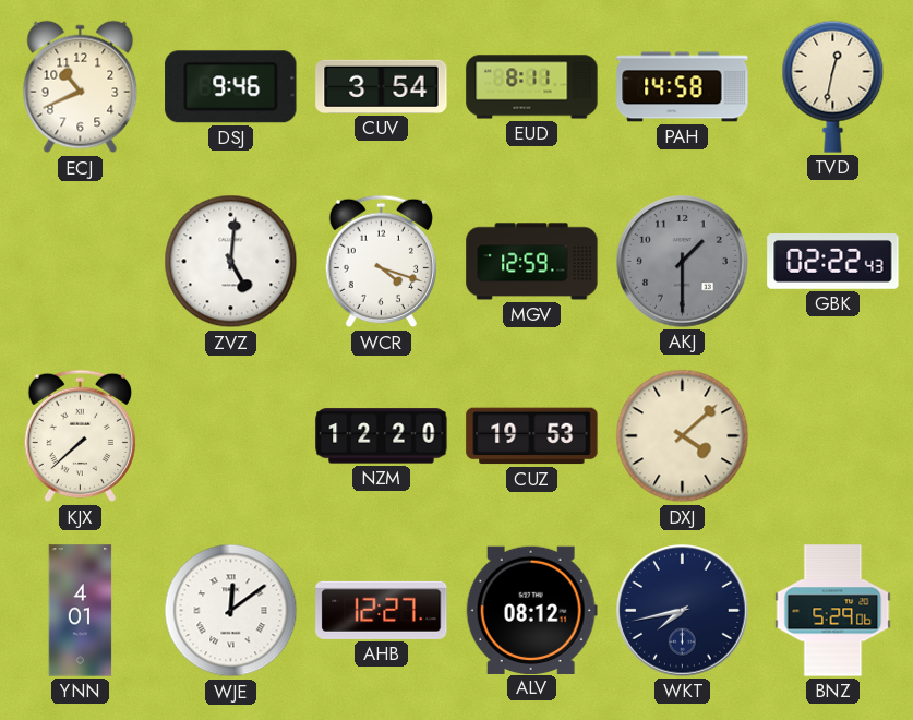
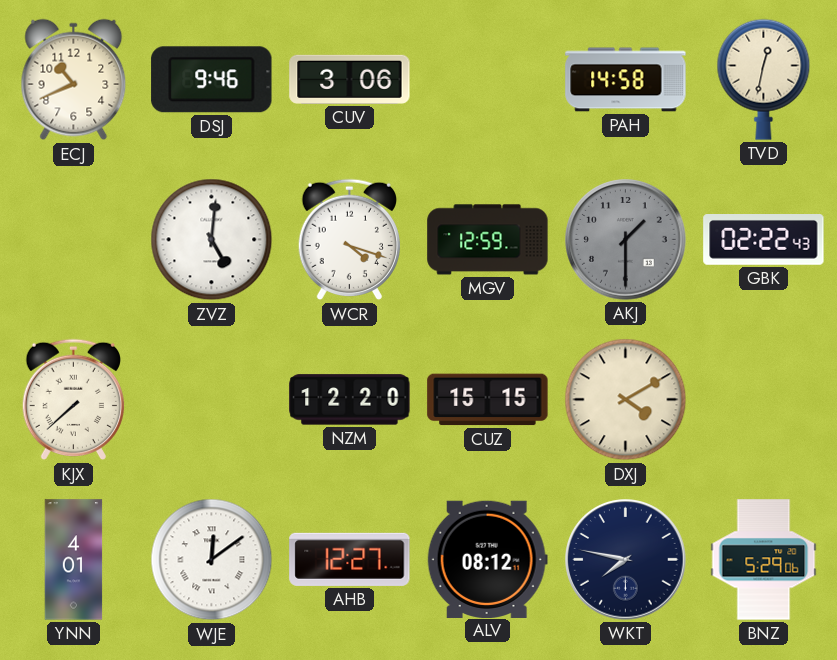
CUV: 3:54 -> 3:06 (350, 79)
EUD: 8:11 -> none (532, 87)
CUZ: 19:53 -> 15:15 (488, 400)
DXJ: 4:08 -> 4:10 (626, 400)
WKT: 7:43 -> 7:47 (626, 560)
